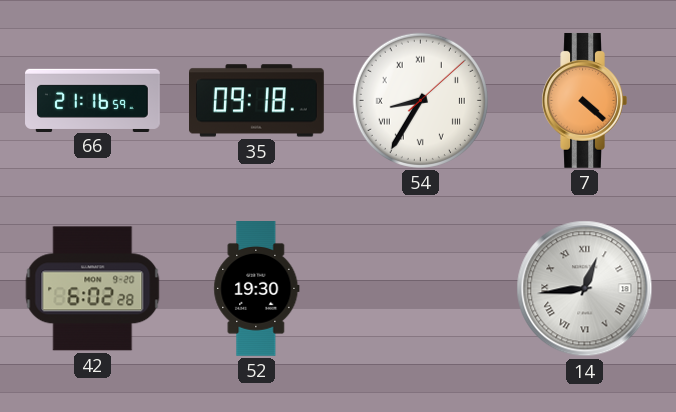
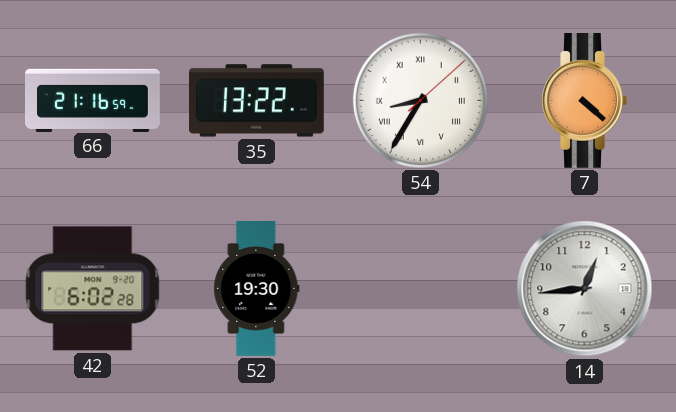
35: 09:18 -> 13:22 (257, 101)
14 numerals: Roman -> Arabic (585, 289)
